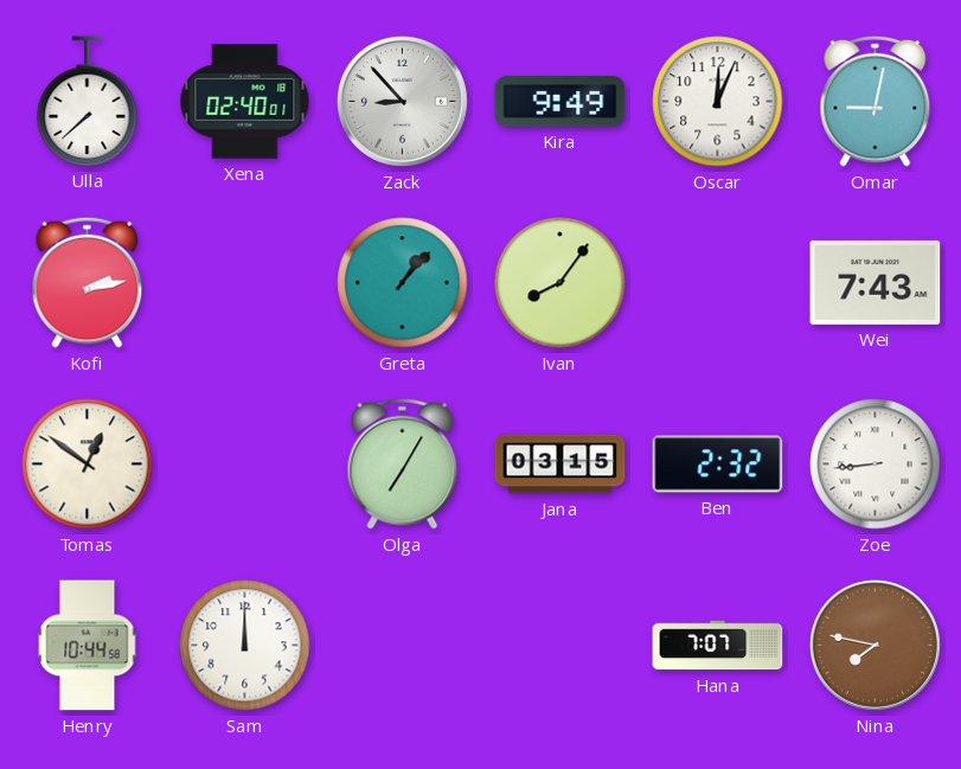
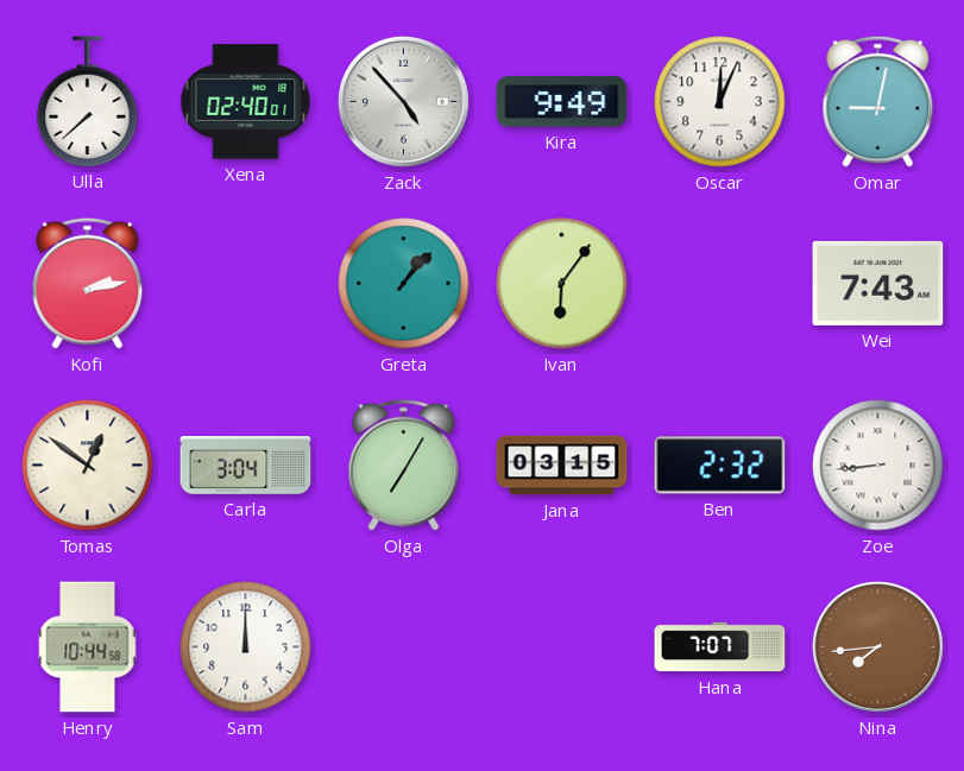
Zack: 8:53 -> 4:53 (403, 101)
Ivan: 8:06 -> 6:06 (562, 284)
Carla: none -> 3:04 (246, 466)
Nina: 7:47 -> 7:44 (877, 646)
